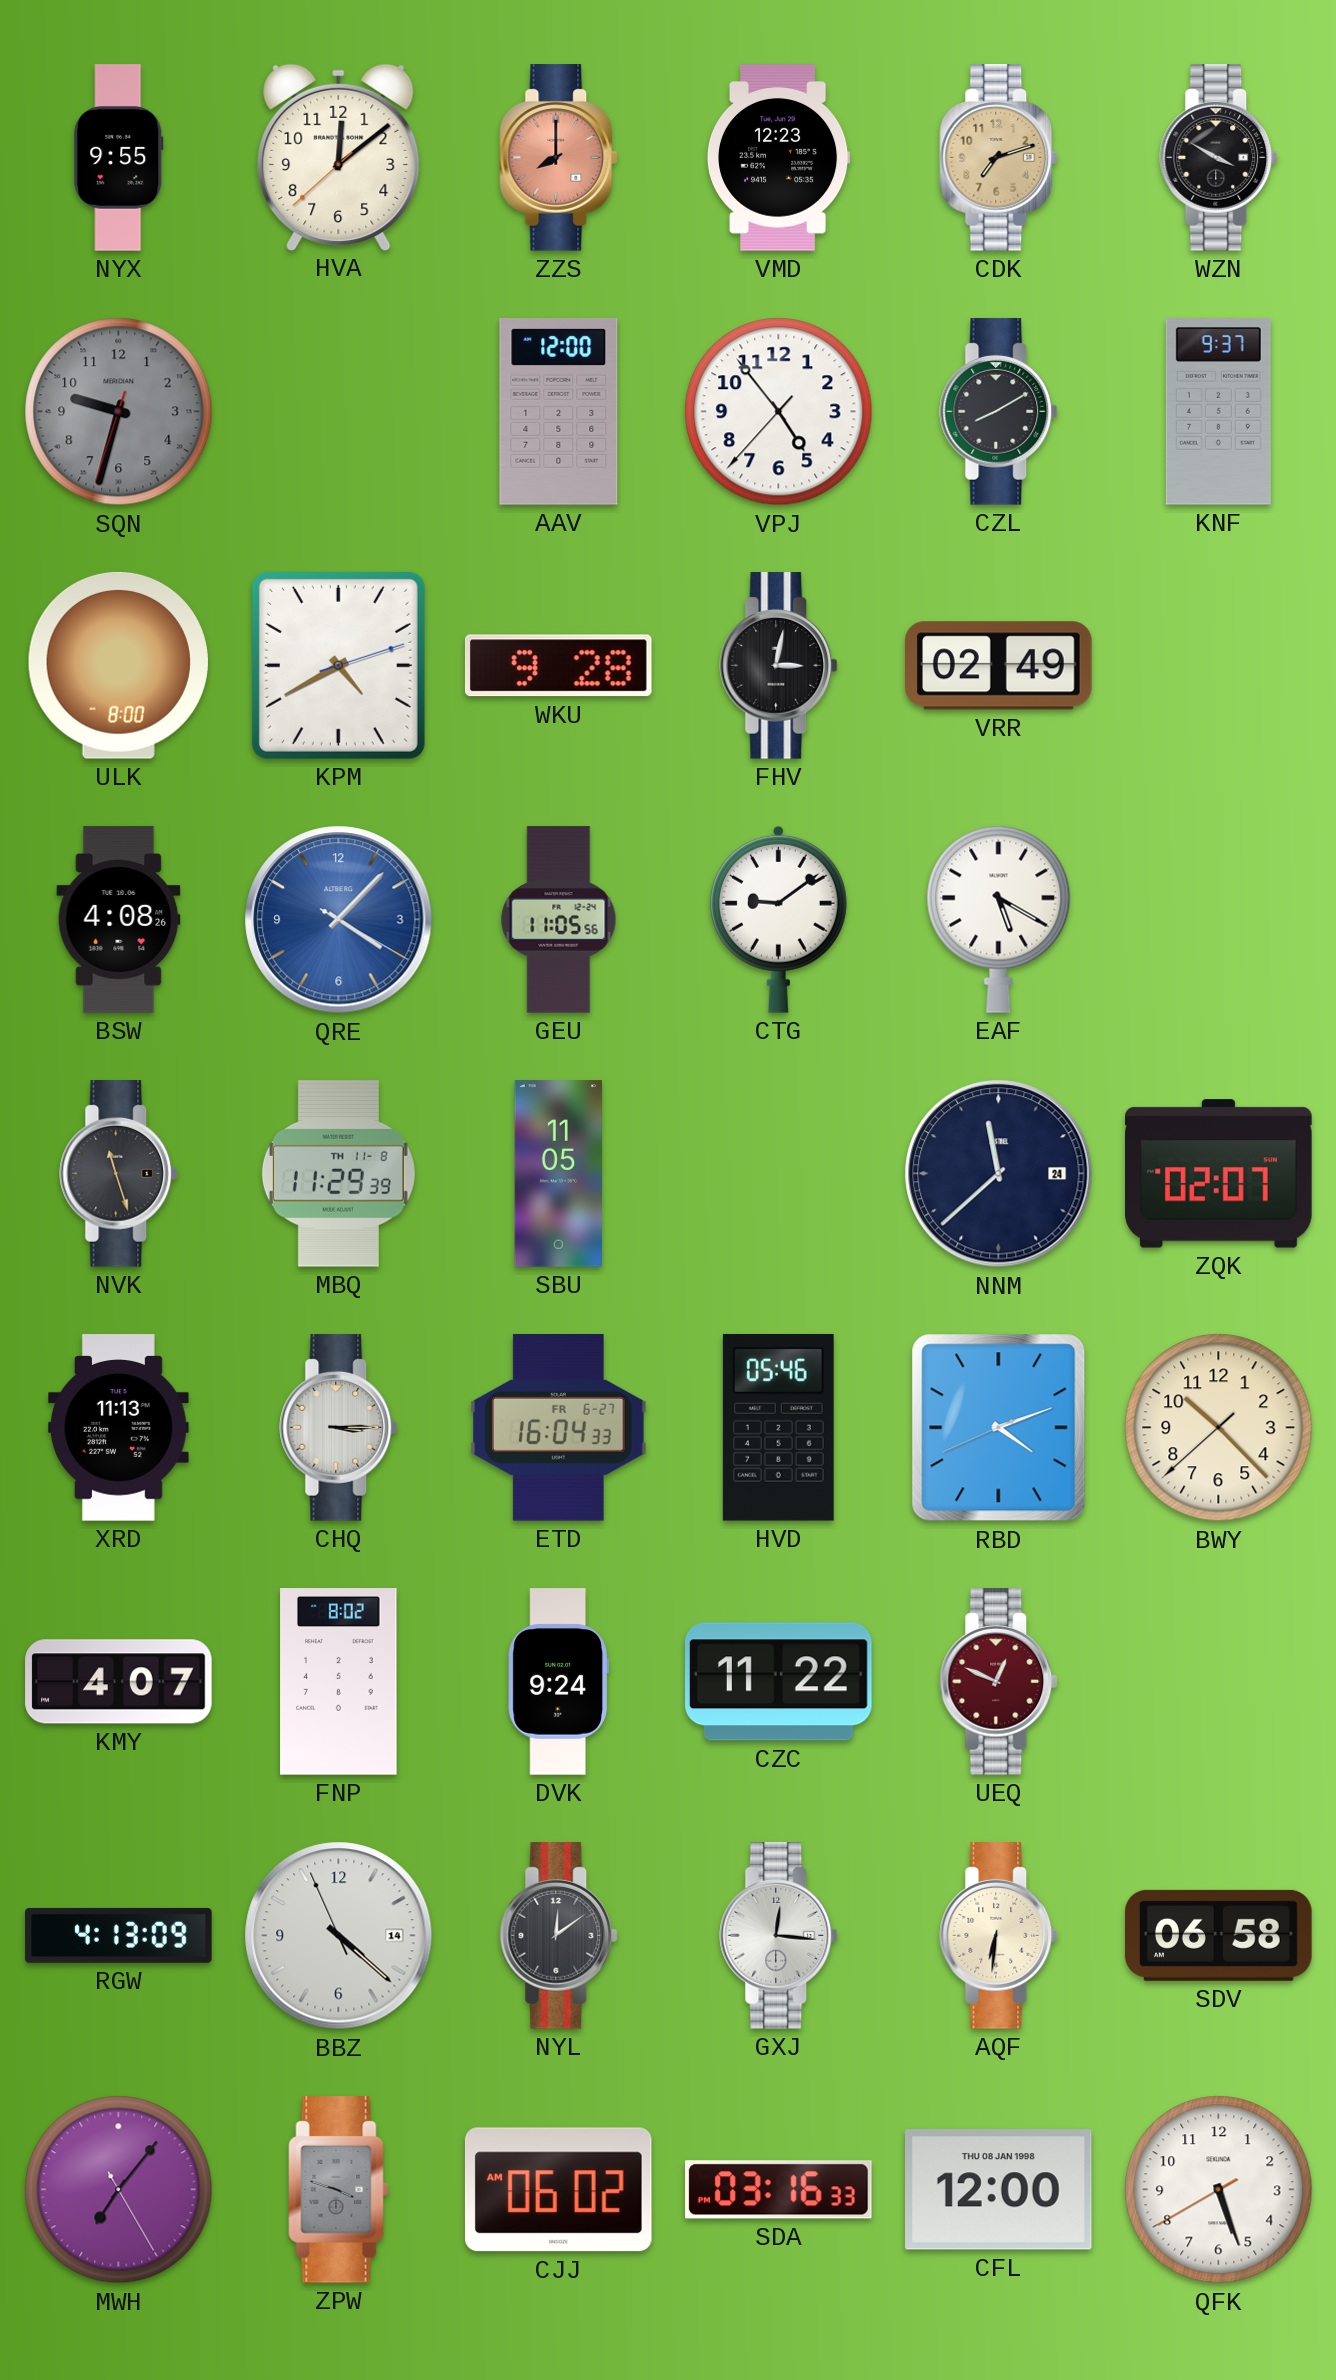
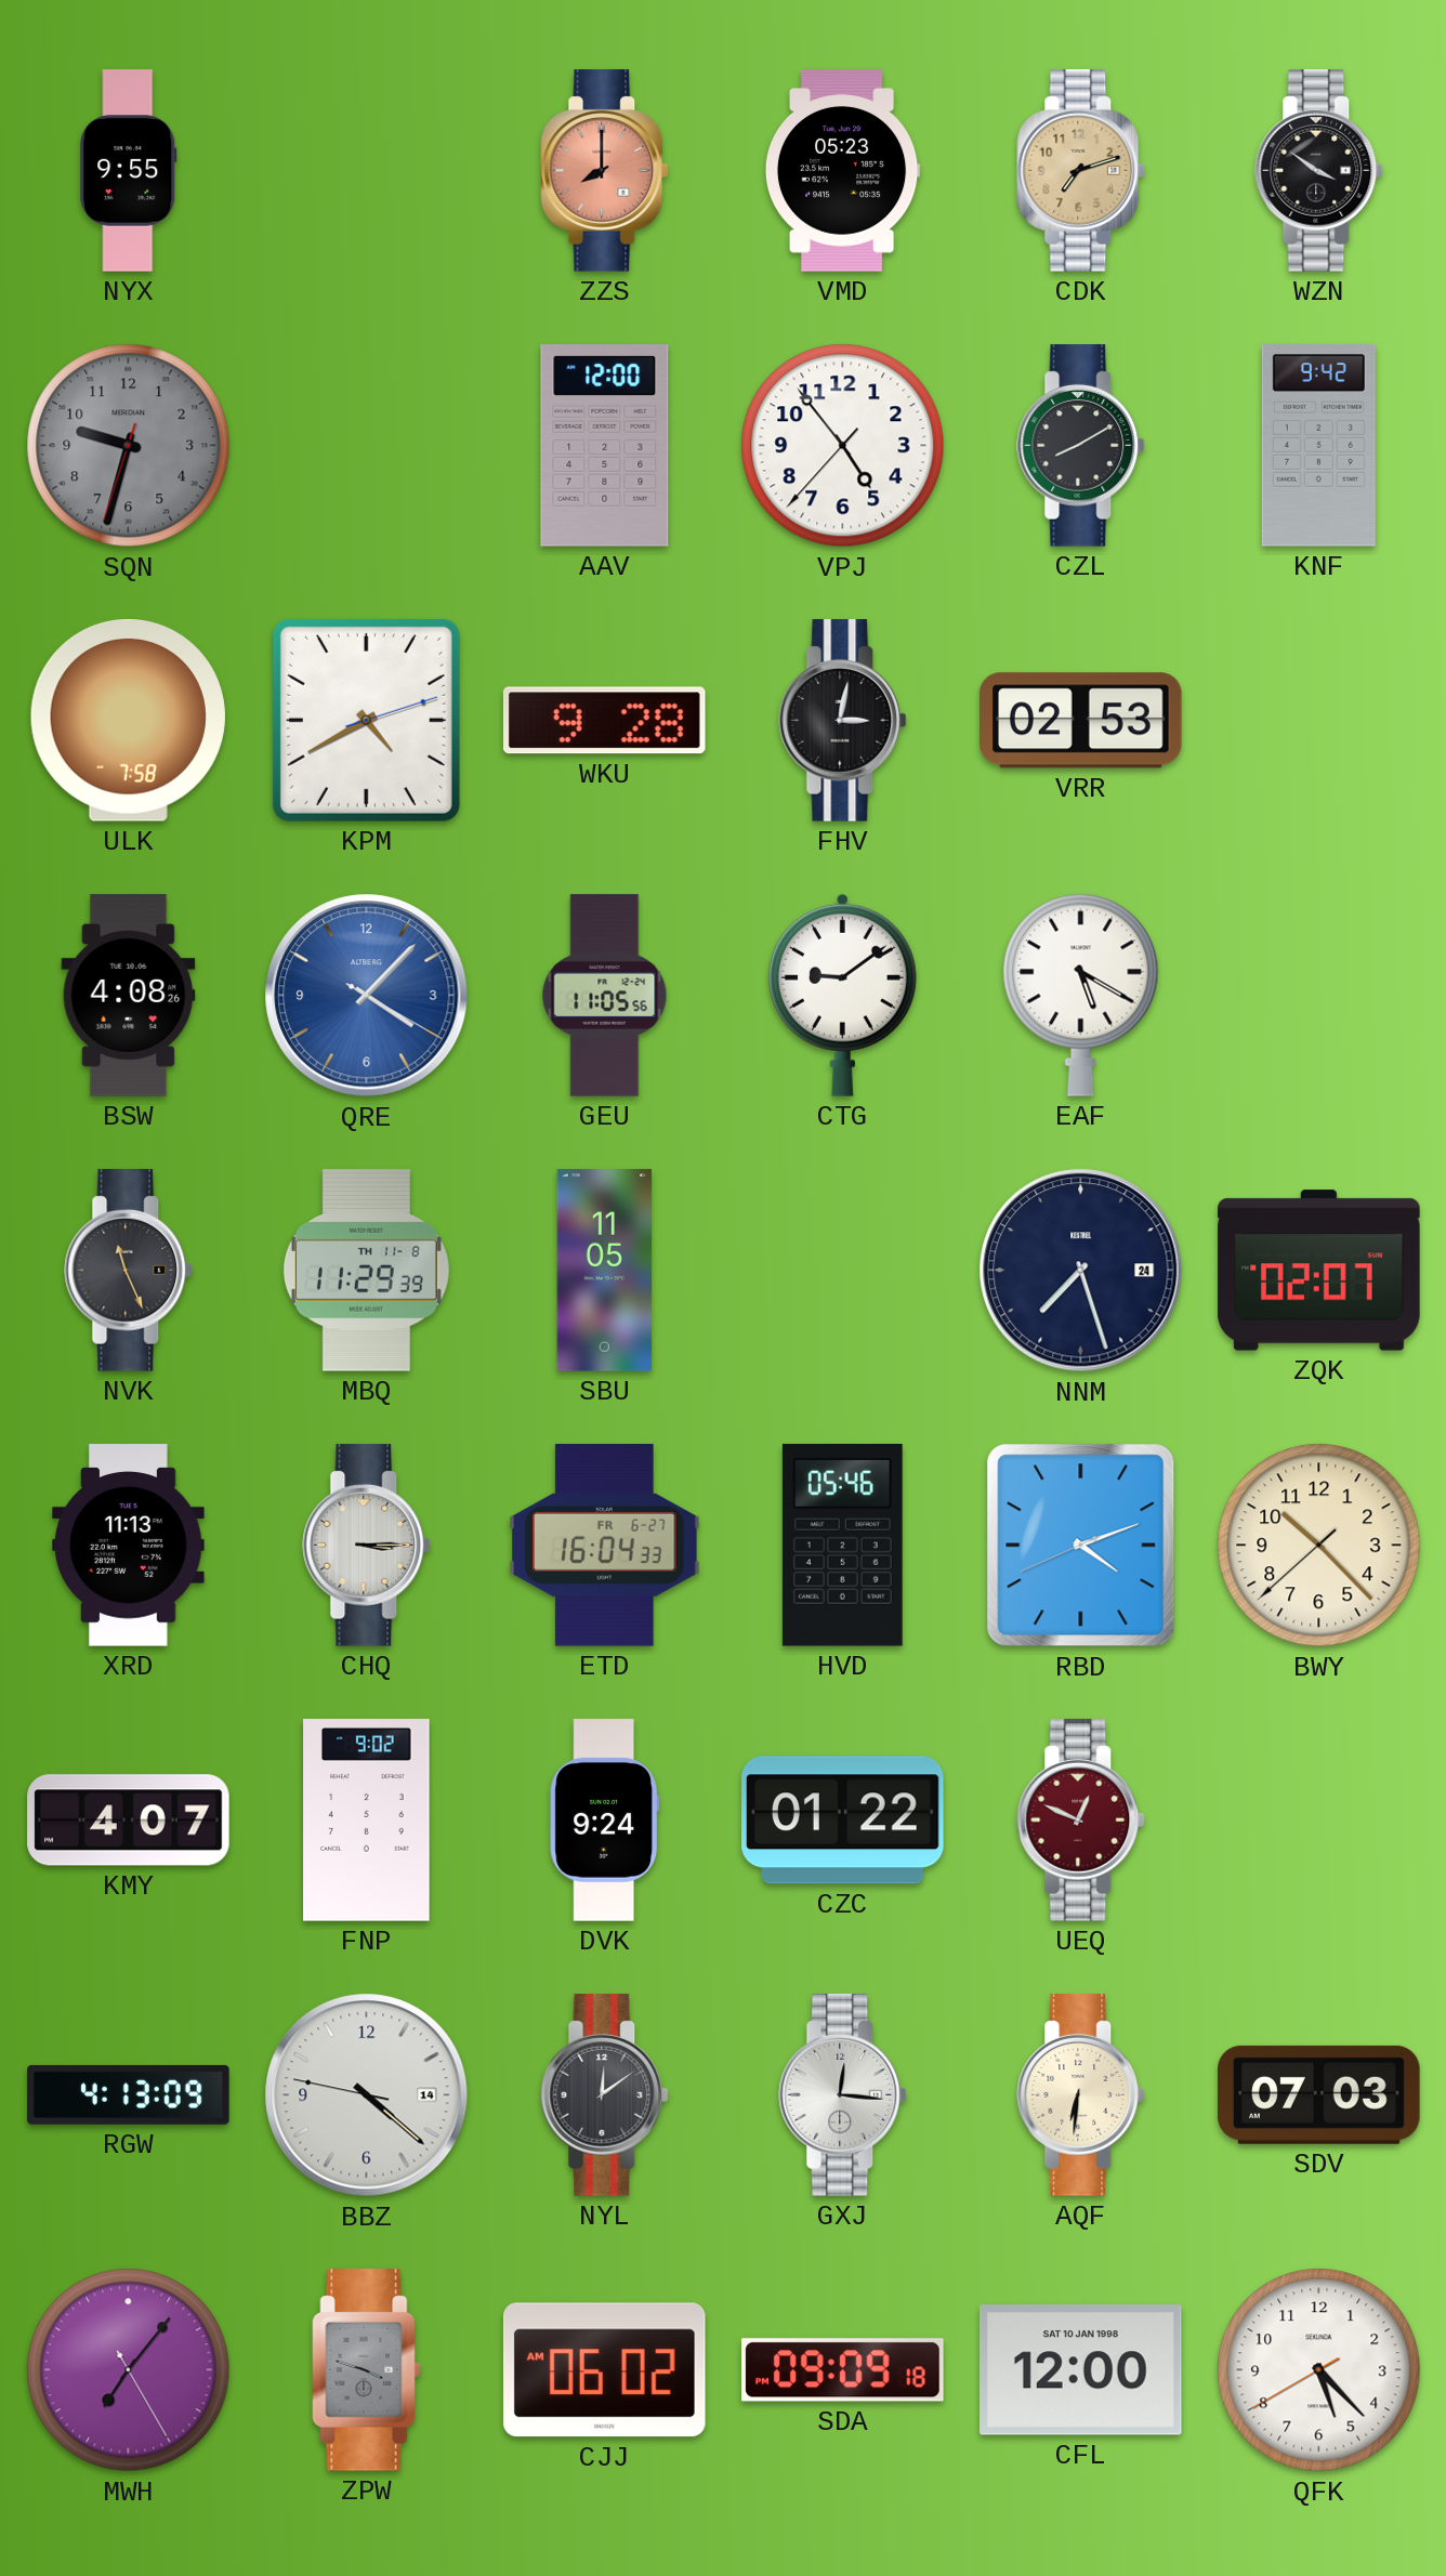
HVA: 12:08 -> none (339, 157)
VMD: 12:23 -> 05:23 (842, 171)
WZN: 3:50 -> 3:51 (1319, 171)
KNF: 9:37 -> 9:42 (1318, 446)
ULK: 8:00 -> 7:58 (128, 720)
VRR: 02:49 -> 02:53 (1081, 721)
NVK: 11:27 -> 11:26 (129, 1271)
NNM: 11:38 -> 7:27 (1081, 1271)
FNP: 8:02 -> 9:02 (367, 1821)
CZC: 11:22 -> 01:22 (843, 1821)
BBZ: 4:21:56 -> 4:21:47 (367, 2095)
SDV: 06:58 -> 07:03 (1319, 2094)
SDA: 03:16 -> 09:09 (843, 2370)
CFL date: THU 08 JAN 1998 -> SAT 10 JAN 1998 (1081, 2370)
QFK: 5:26 -> 5:22 (1319, 2370)
